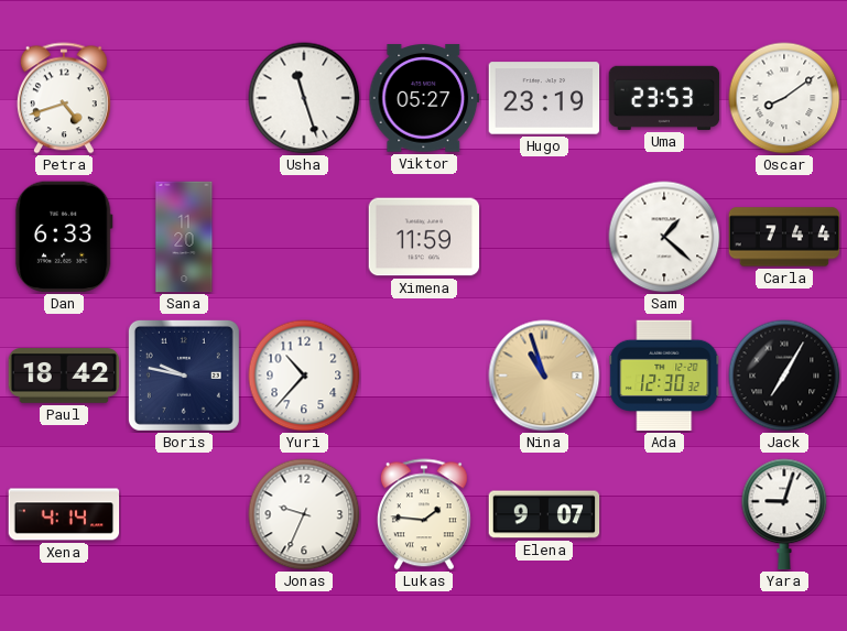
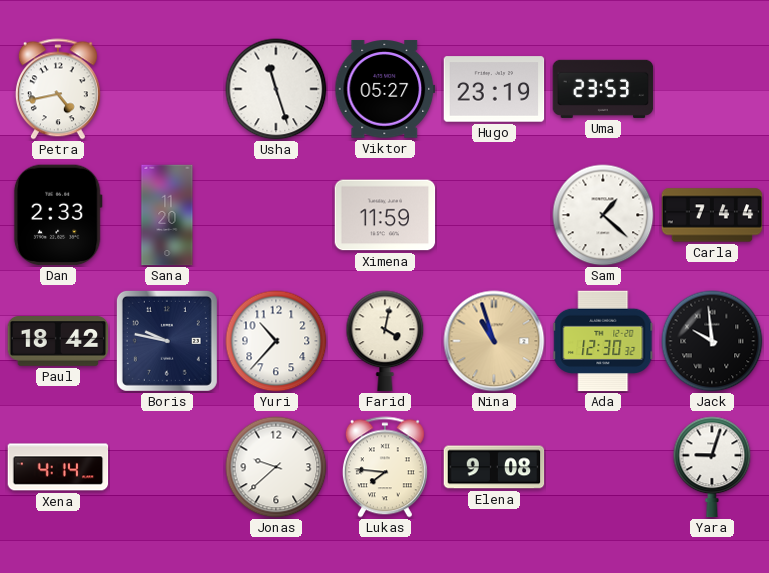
Petra: 4:42 -> 4:43 (58, 89)
Oscar: 8:09 -> none (784, 98)
Dan: 6:33 -> 2:33 (58, 215)
Farid: none -> 4:02 (385, 341)
Jack: 7:05 -> 9:59 (712, 341)
Jonas: 9:34 -> 9:38 (276, 467)
Lukas: 1:46 -> 7:46 (385, 467)
Elena: 9:07 -> 9:08 (494, 467)
